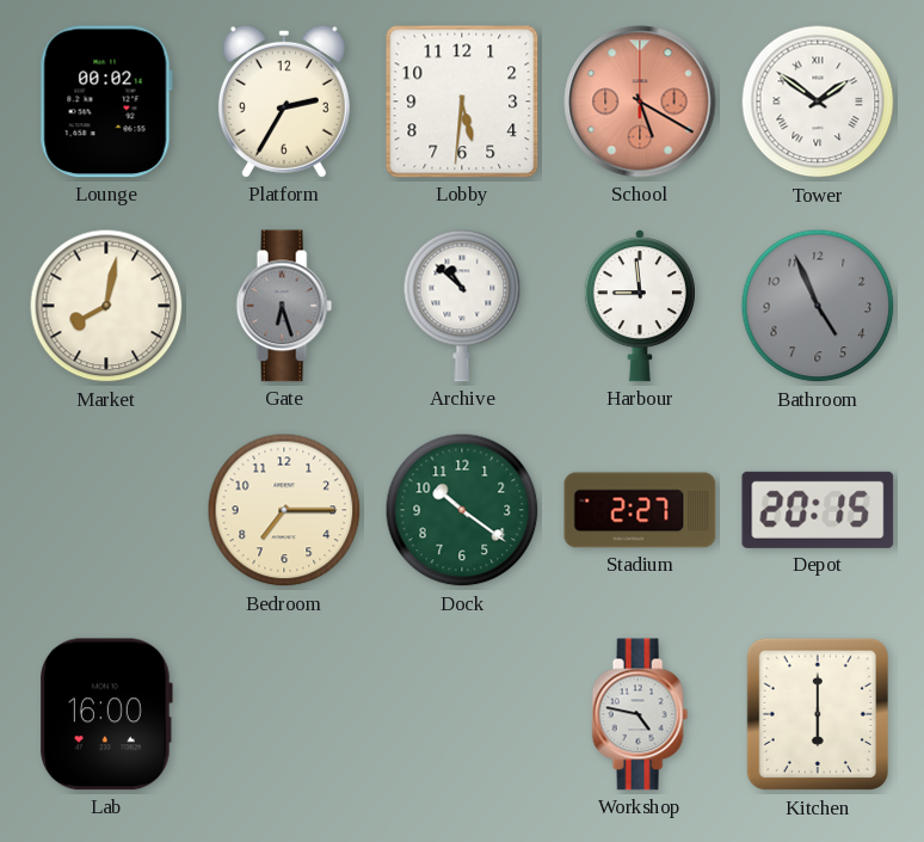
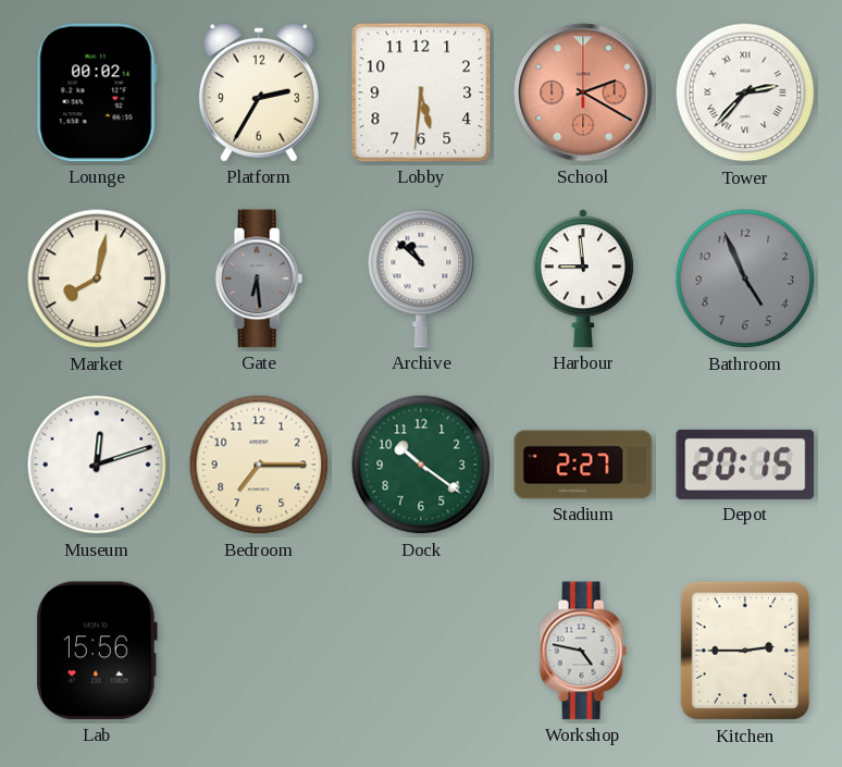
School: 5:20 -> 2:20 (583, 92)
Tower: 1:51 -> 2:37 (745, 92)
Gate: 6:27 -> 6:29 (259, 279)
Museum: none -> 12:12 (97, 465)
Lab: 16:00 -> 15:56 (97, 651)
Kitchen: 6:00 -> 2:45 (744, 651)
